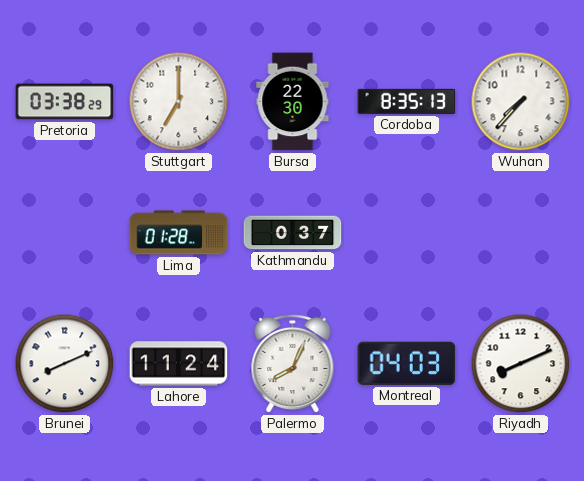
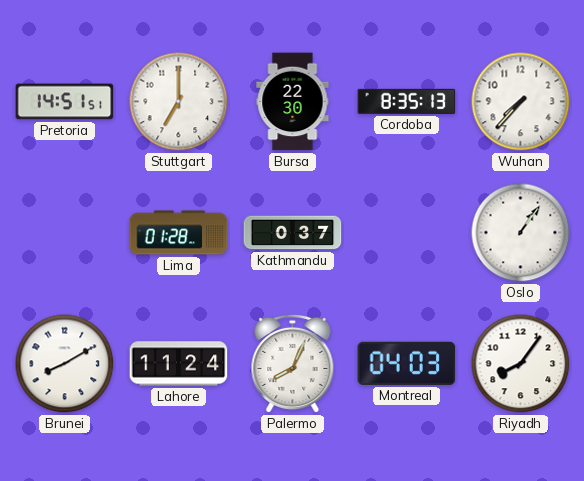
Pretoria: 03:38 -> 14:51 (65, 102)
Oslo: none -> 1:06 (521, 233)
Brunei: 8:11 -> 8:10 (65, 364)
Riyadh: 8:11 -> 8:06 (521, 364)
